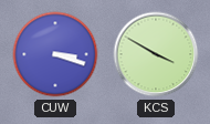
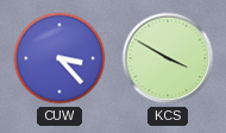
CUW: 3:18 -> 3:23 (59, 58)
